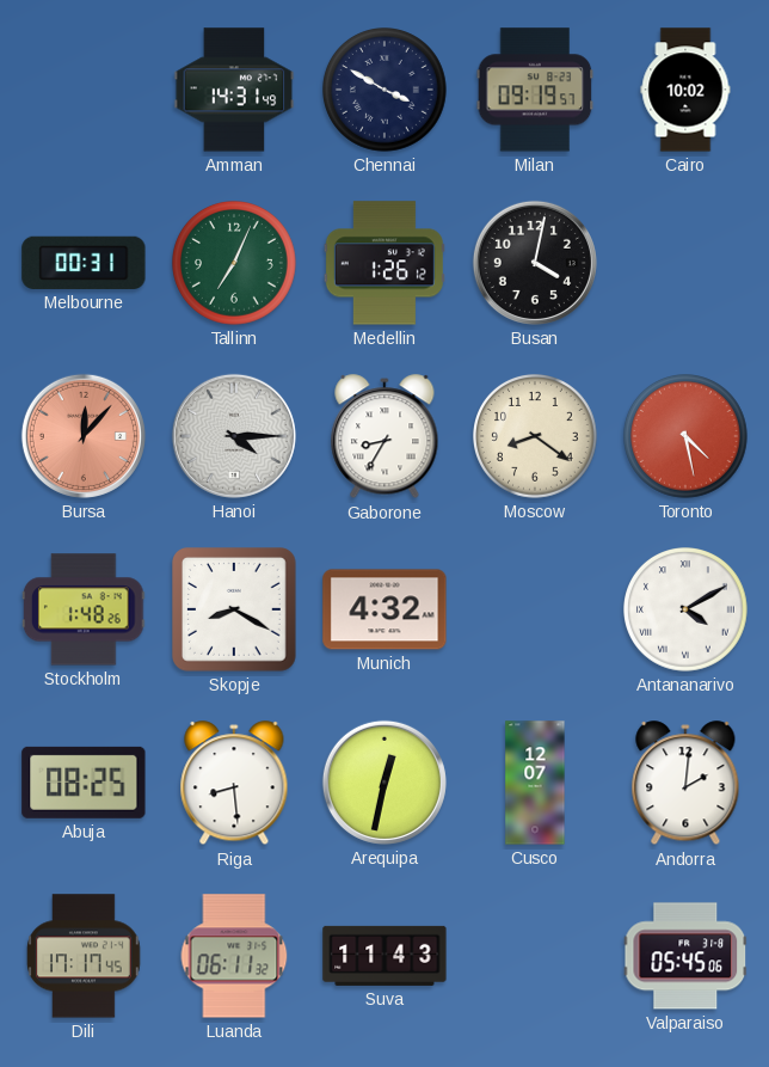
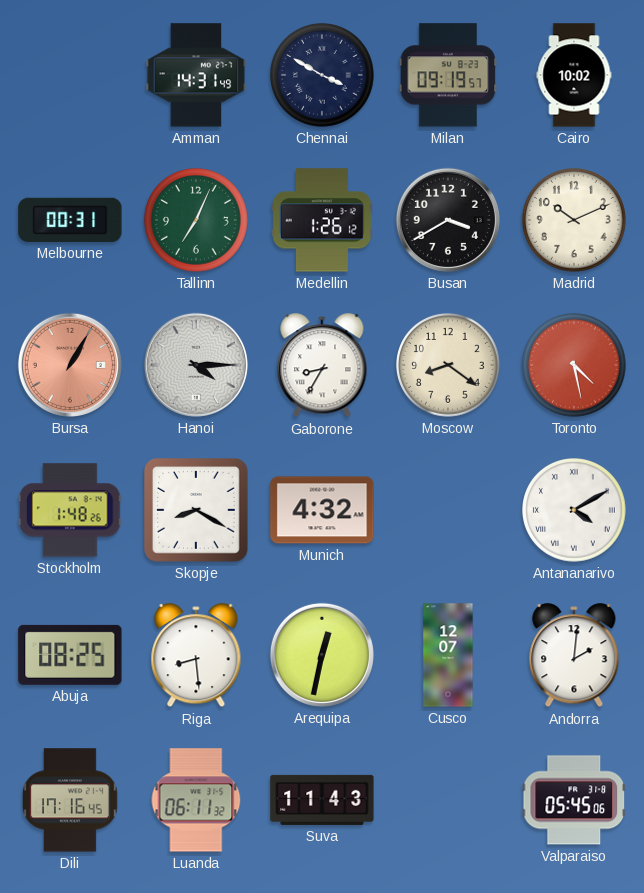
Busan: 4:02 -> 3:40 (448, 220)
Madrid: none -> 10:11 (575, 221)
Bursa: 12:07 -> 1:05 (70, 365)
Dili: 17:17 -> 17:16 (71, 800)
